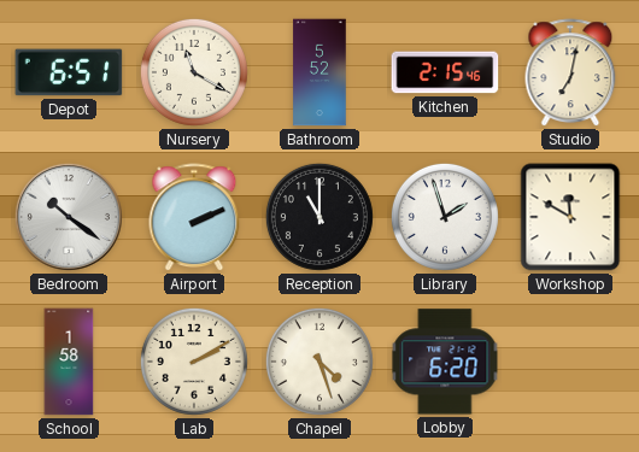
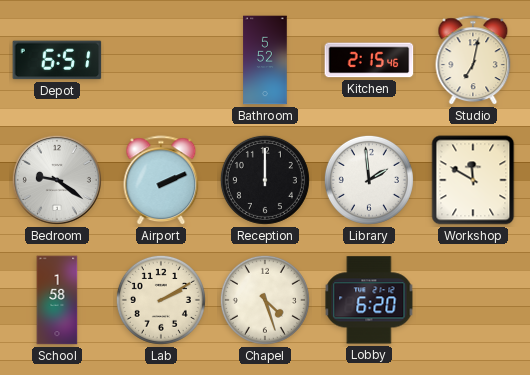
Nursery: 11:20 -> none (194, 72)
Bedroom: 10:21 -> 9:21 (57, 180)
Reception: 11:00 -> 12:00 (265, 180)
Library: 1:57 -> 1:59 (369, 180)
